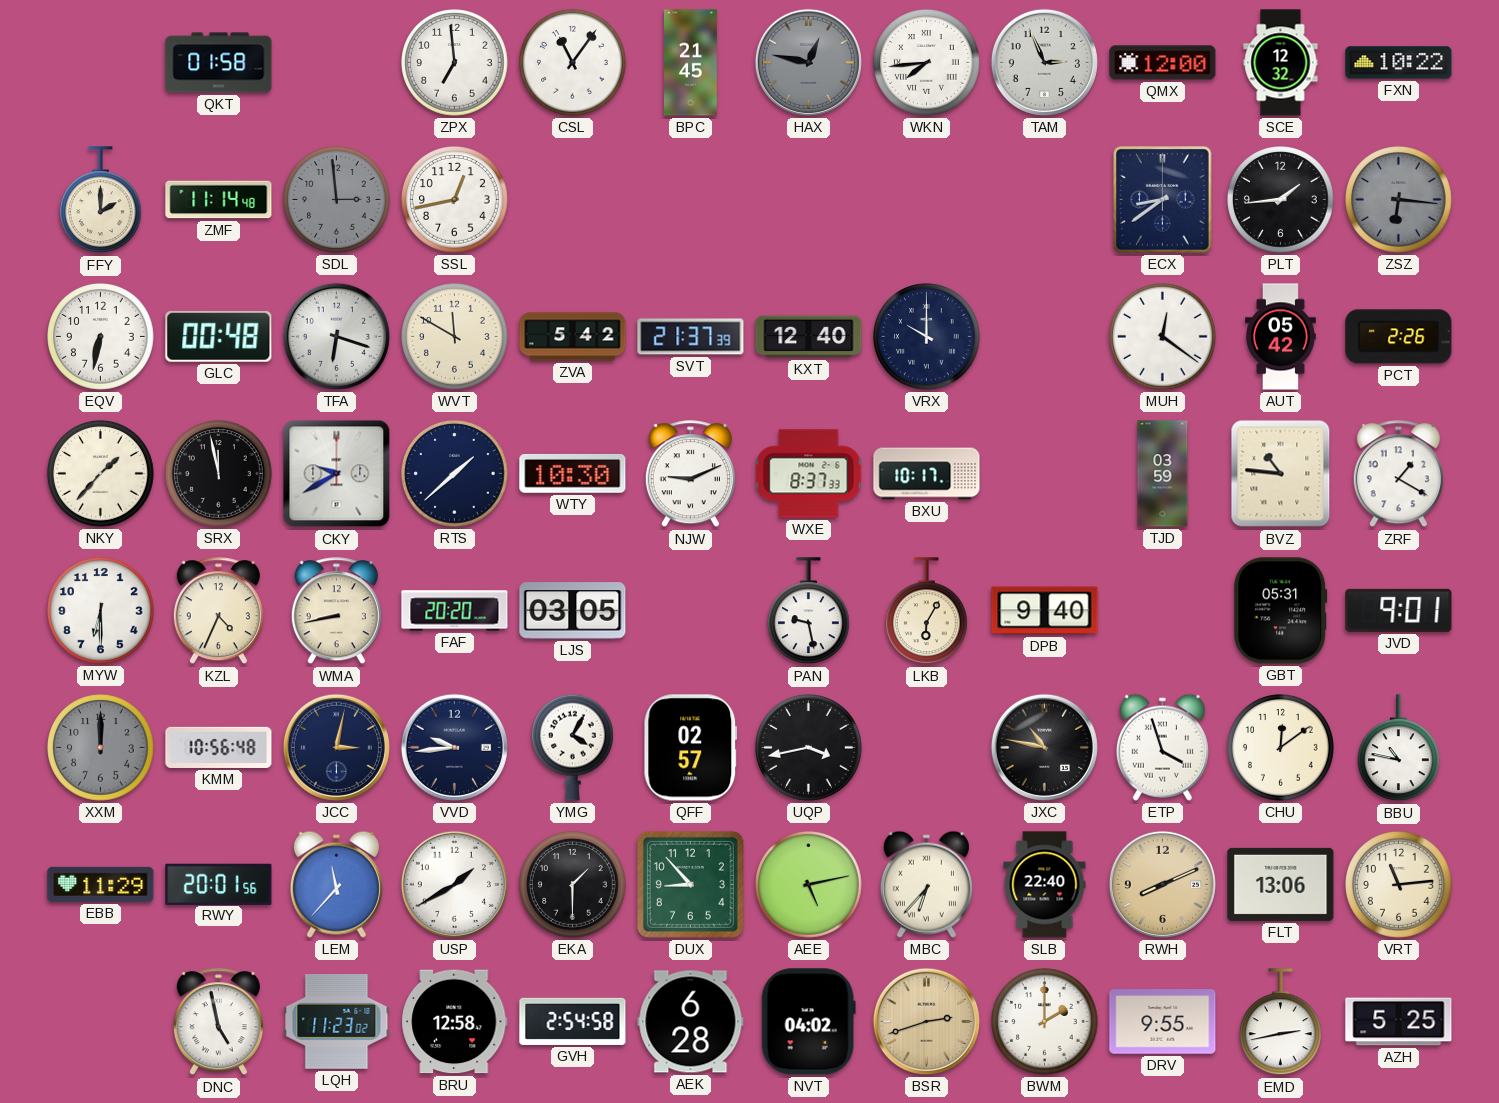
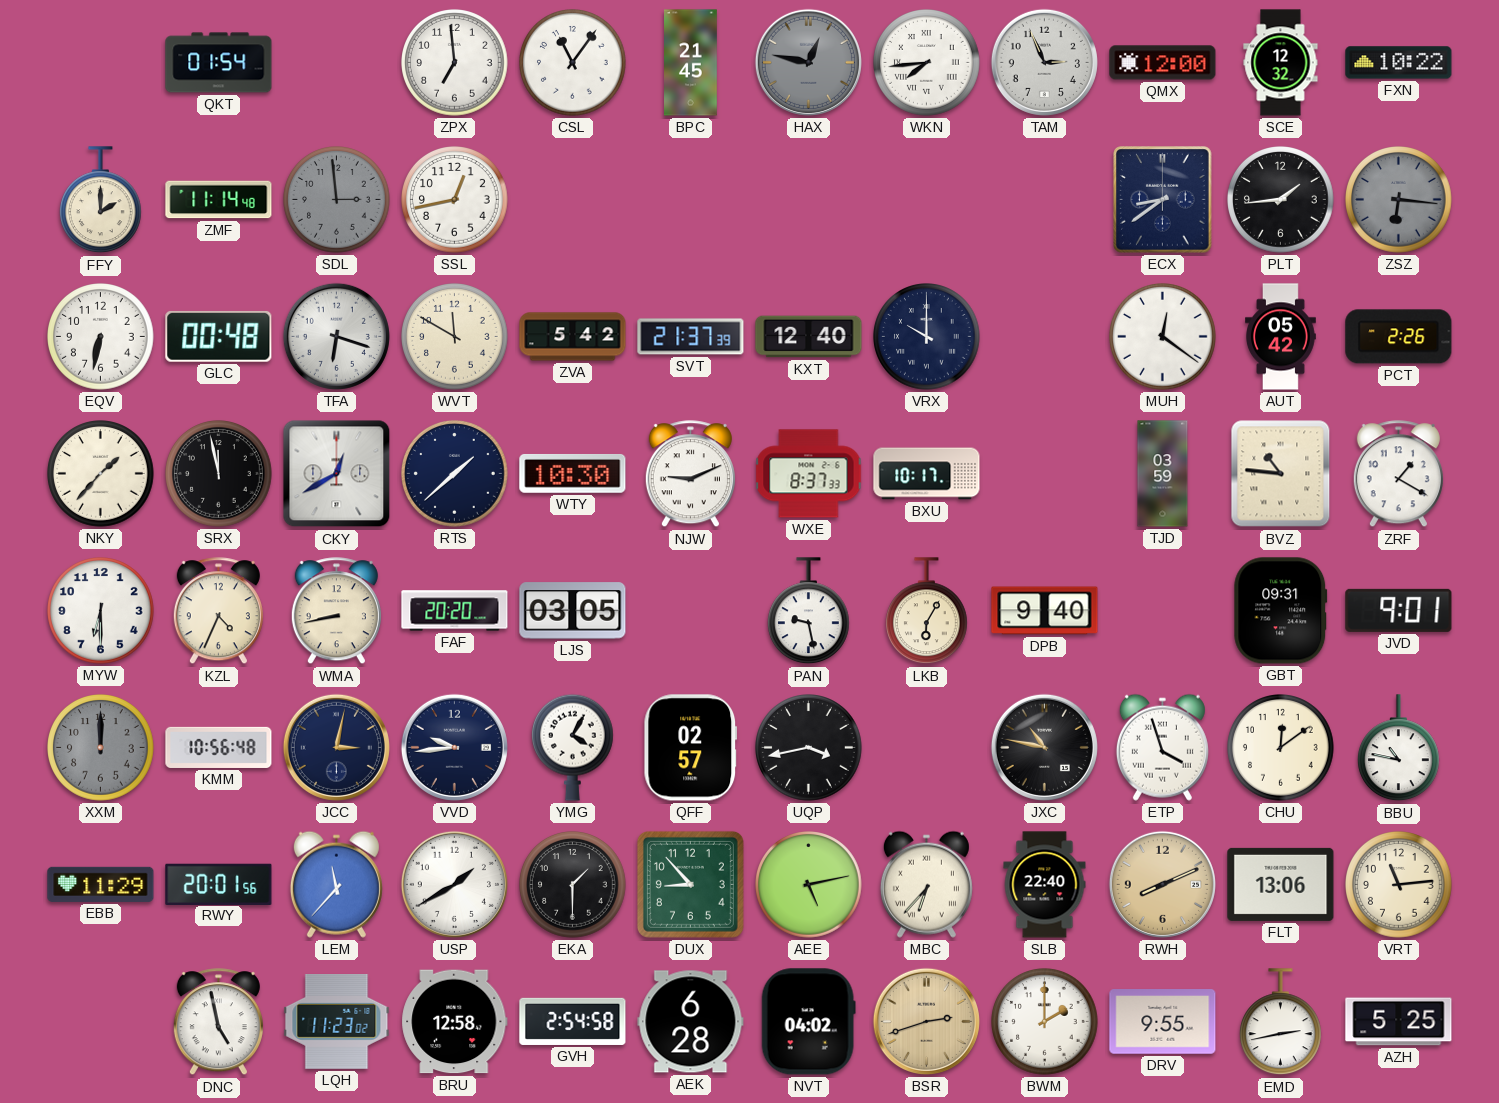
QKT: 01:58 -> 01:54 (219, 63)
CKY: 9:40 -> 12:40 (337, 474)
GBT: 05:31 -> 09:31 (1281, 611)
